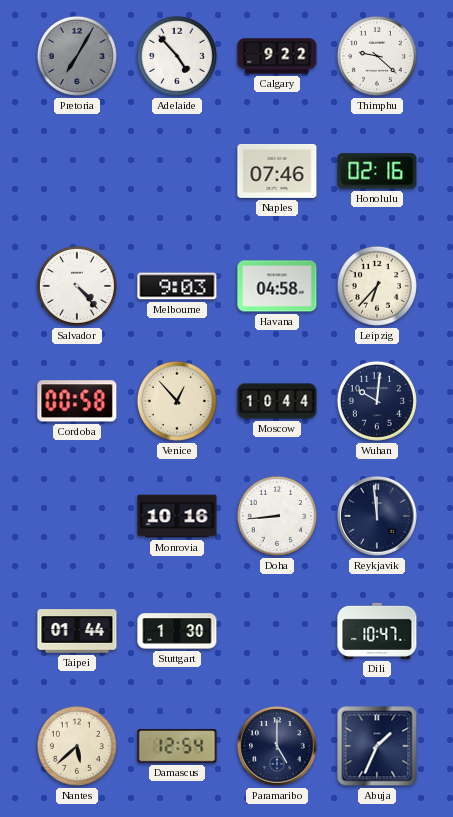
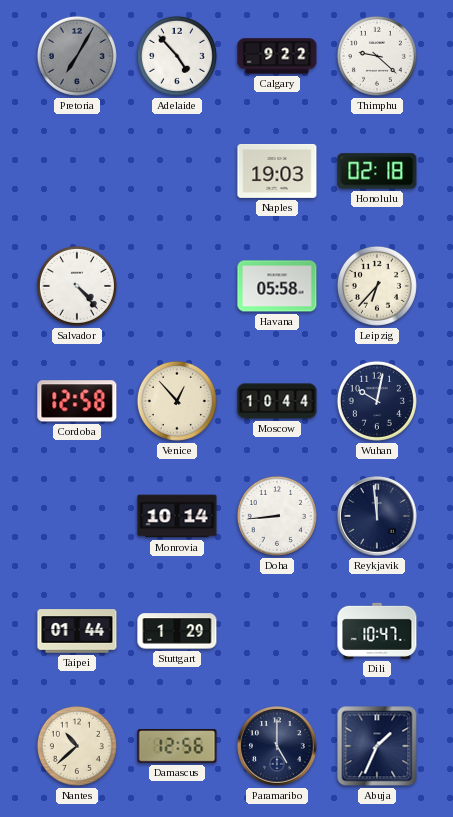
Naples: 07:46 -> 19:03 (277, 171)
Honolulu: 02:16 -> 02:18 (377, 171)
Melbourne: 9:03 -> none (177, 286)
Havana: 04:58 -> 05:58 (277, 286)
Cordoba: 00:58 -> 12:58 (77, 401)
Wuhan: 10:01 -> 10:02 (377, 401)
Monrovia: 10:16 -> 10:14 (177, 516)
Stuttgart: 1:30 -> 1:29 (177, 631)
Nantes: 5:38 -> 10:38 (77, 746)
Damascus: 12:54 -> 12:56 (177, 747)
